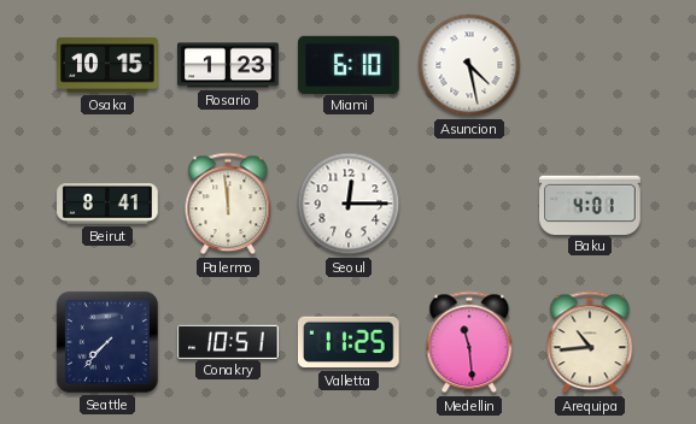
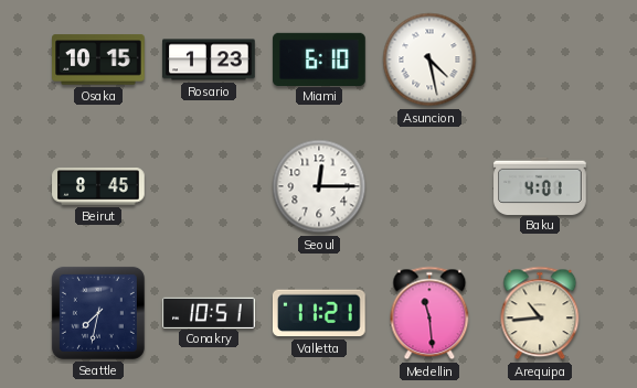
Beirut: 8:41 -> 8:45 (98, 186)
Palermo: 11:59 -> none (228, 204)
Seattle: 7:37 -> 7:32 (98, 313)
Valletta: 11:25 -> 11:21 (319, 313)
